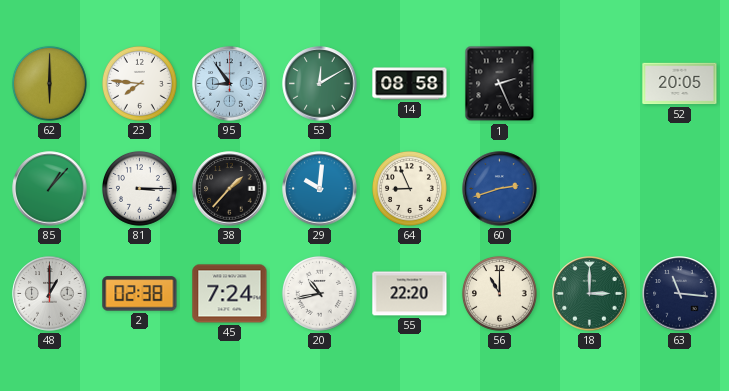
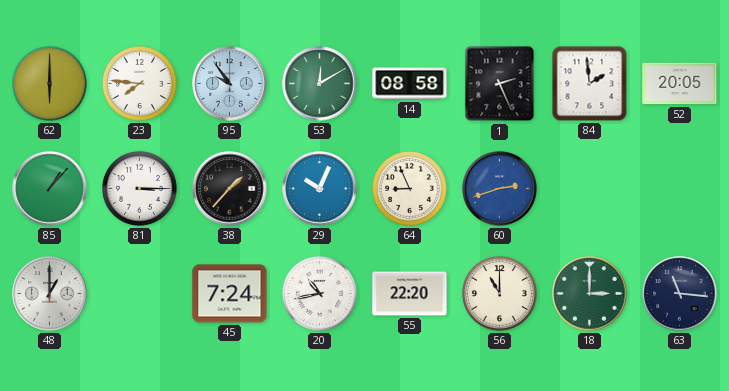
95: 8:54 -> 9:54 (230, 84)
84: none -> 1:59 (590, 84)
29: 10:01 -> 10:04 (320, 189)
2: 02:38 -> none (140, 294)
